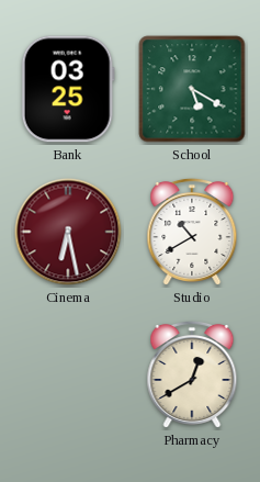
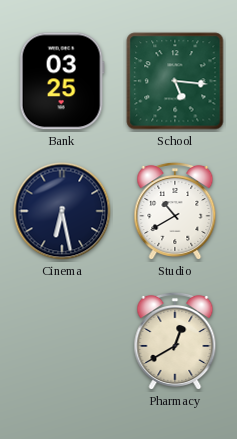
School: 5:20 -> 5:16 (175, 81)
Cinema dial: burgundy -> navy (62, 211)
